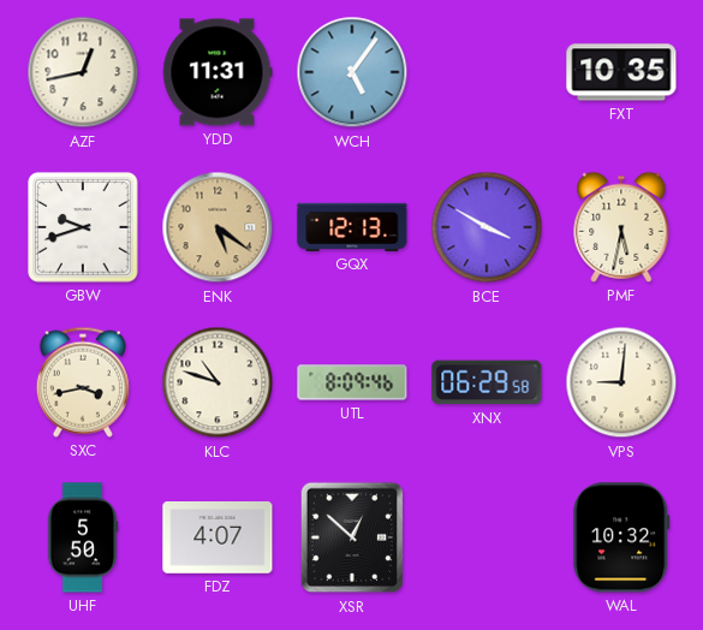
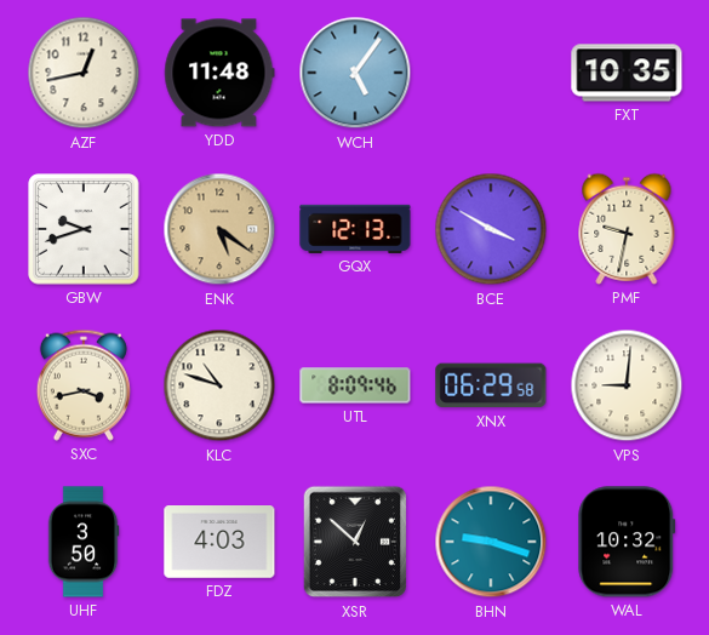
YDD: 11:31 -> 11:48 (219, 73)
PMF: 5:32 -> 9:32 (627, 229)
UHF: 5:50 -> 3:50 (84, 542)
FDZ: 4:07 -> 4:03 (219, 543)
BHN: none -> 9:18 (491, 542)
